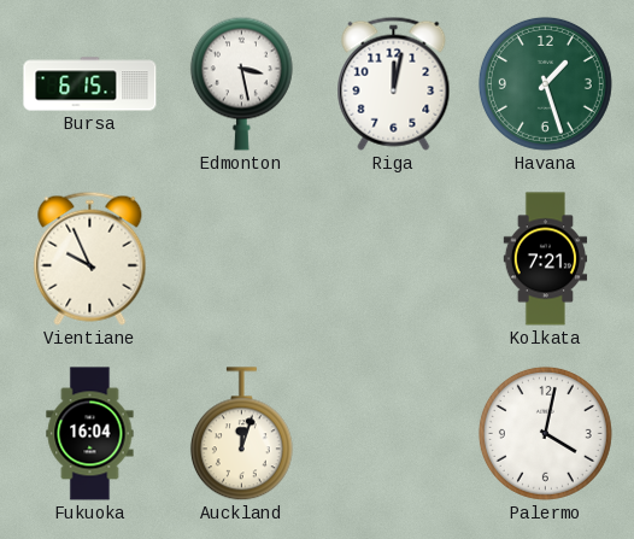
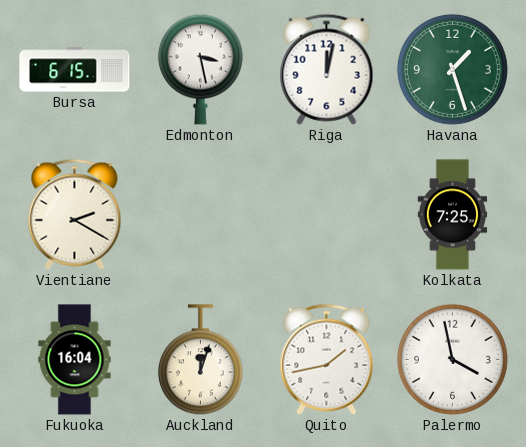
Vientiane: 9:56 -> 2:20 (75, 214)
Kolkata: 7:21 -> 7:25 (453, 215)
Quito: none -> 1:43 (327, 359)
Palermo: 4:02 -> 3:58 (452, 359)
